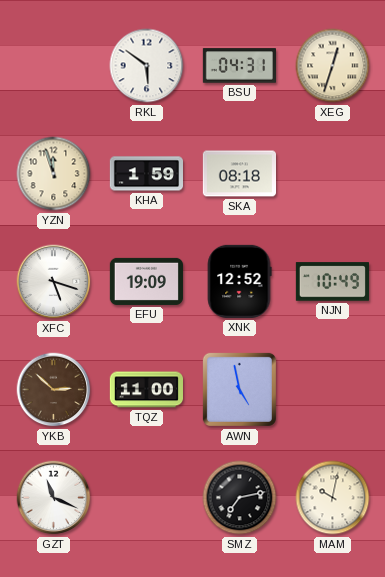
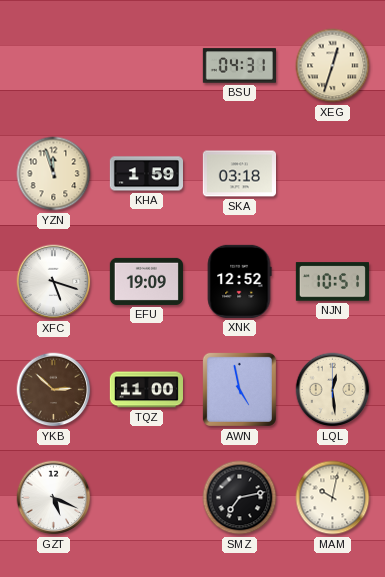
RKL: 5:51 -> none (147, 66)
SKA: 08:18 -> 03:18 (239, 174)
NJN: 10:49 -> 10:51 (332, 282)
LQL: none -> 12:29 (333, 390)
GZT: 11:19 -> 5:19 (54, 498)
